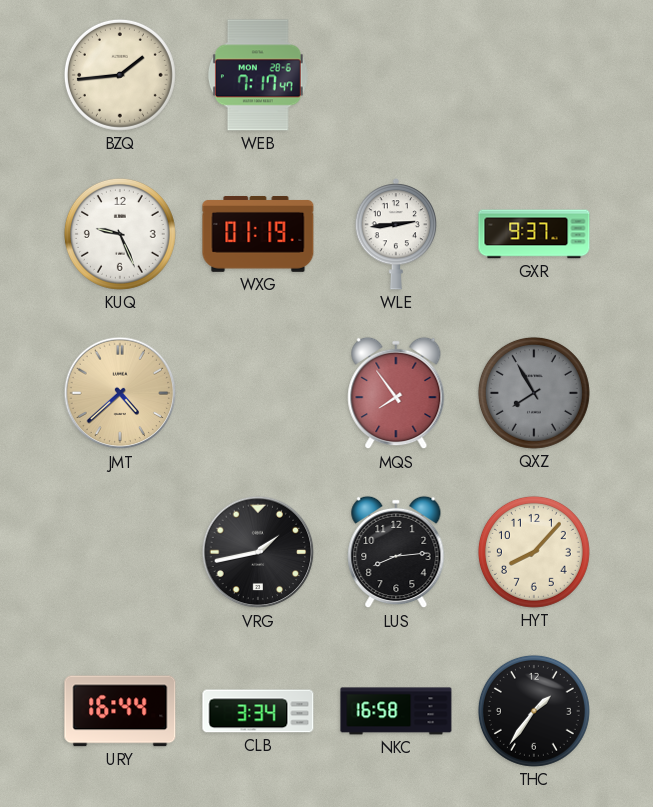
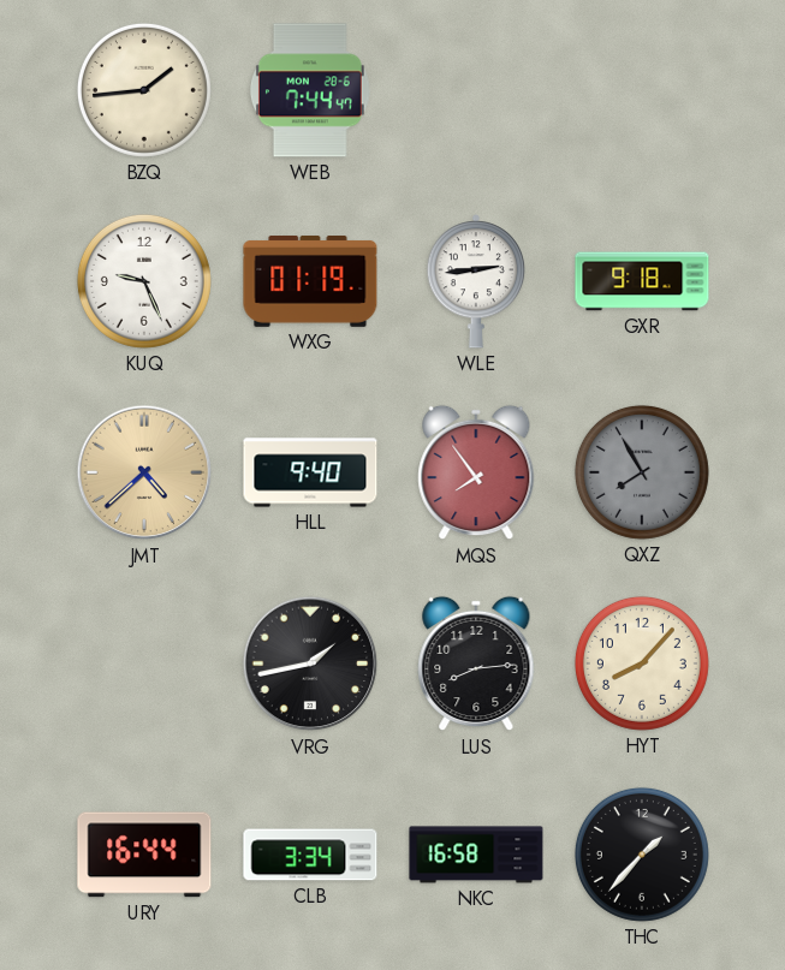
WEB: 7:17 -> 7:44 (310, 90)
GXR: 9:37 -> 9:18 (642, 281)
HLL: none -> 9:40 (310, 472)
THC: 1:36 -> 1:37 (642, 855)
